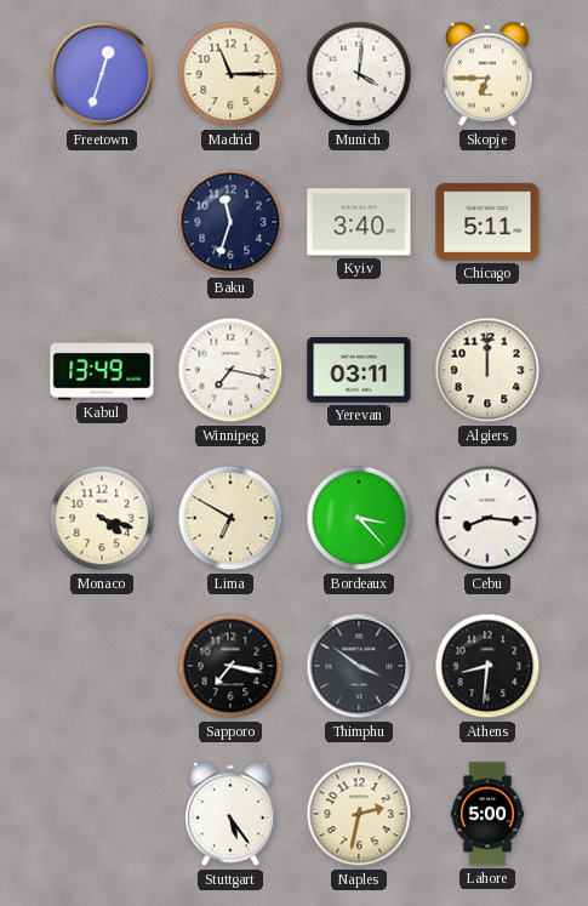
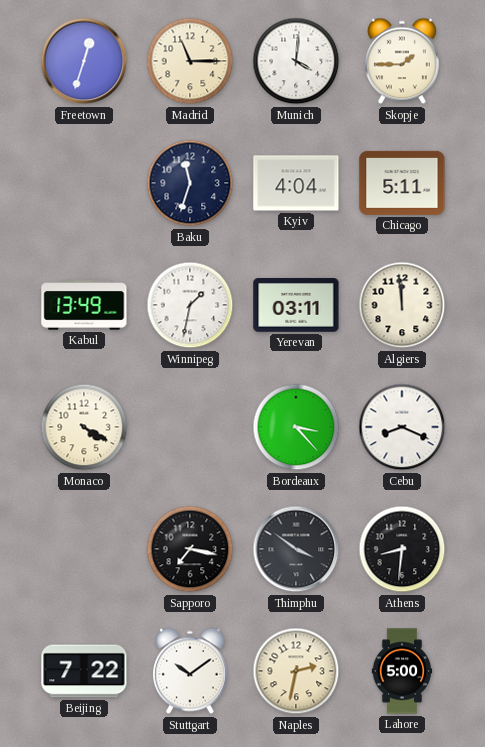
Skopje: 6:45 -> 1:45 (403, 61)
Kyiv: 3:40 -> 4:04 (296, 183)
Winnipeg: 7:17 -> 1:32 (190, 305)
Algiers: 12:00 -> 11:59 (402, 305)
Monaco: 4:18 -> 4:20 (84, 427)
Lima: 6:50 -> none (230, 518)
Cebu: 8:16 -> 8:19 (402, 427)
Beijing: none -> 7:22 (84, 671)
Stuttgart: 5:24 -> 10:09 (191, 671)
